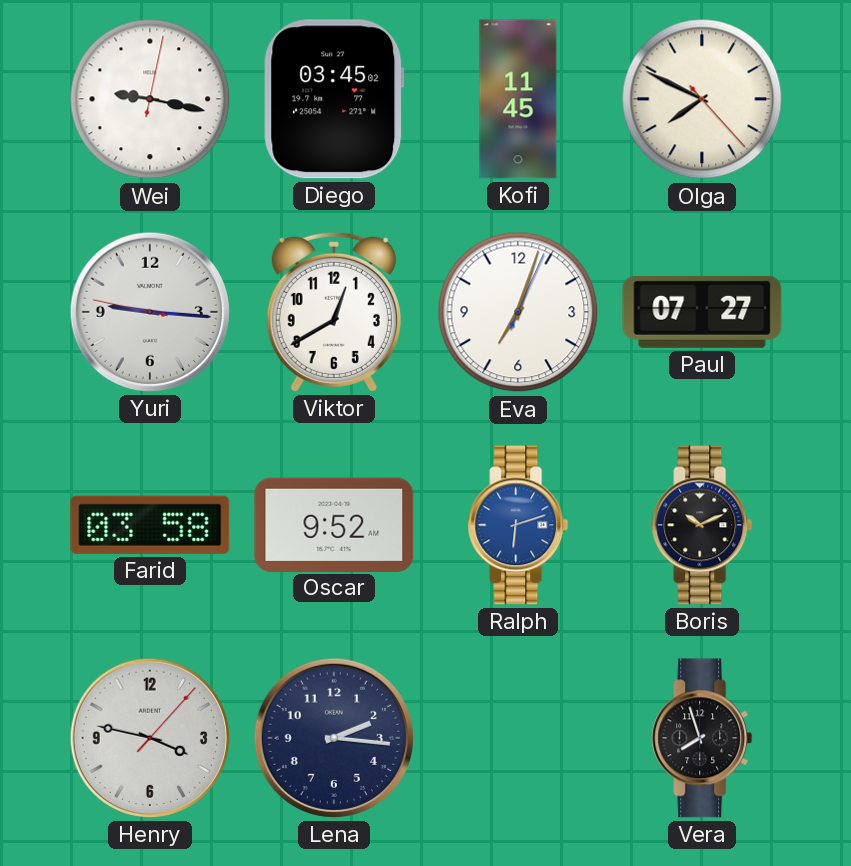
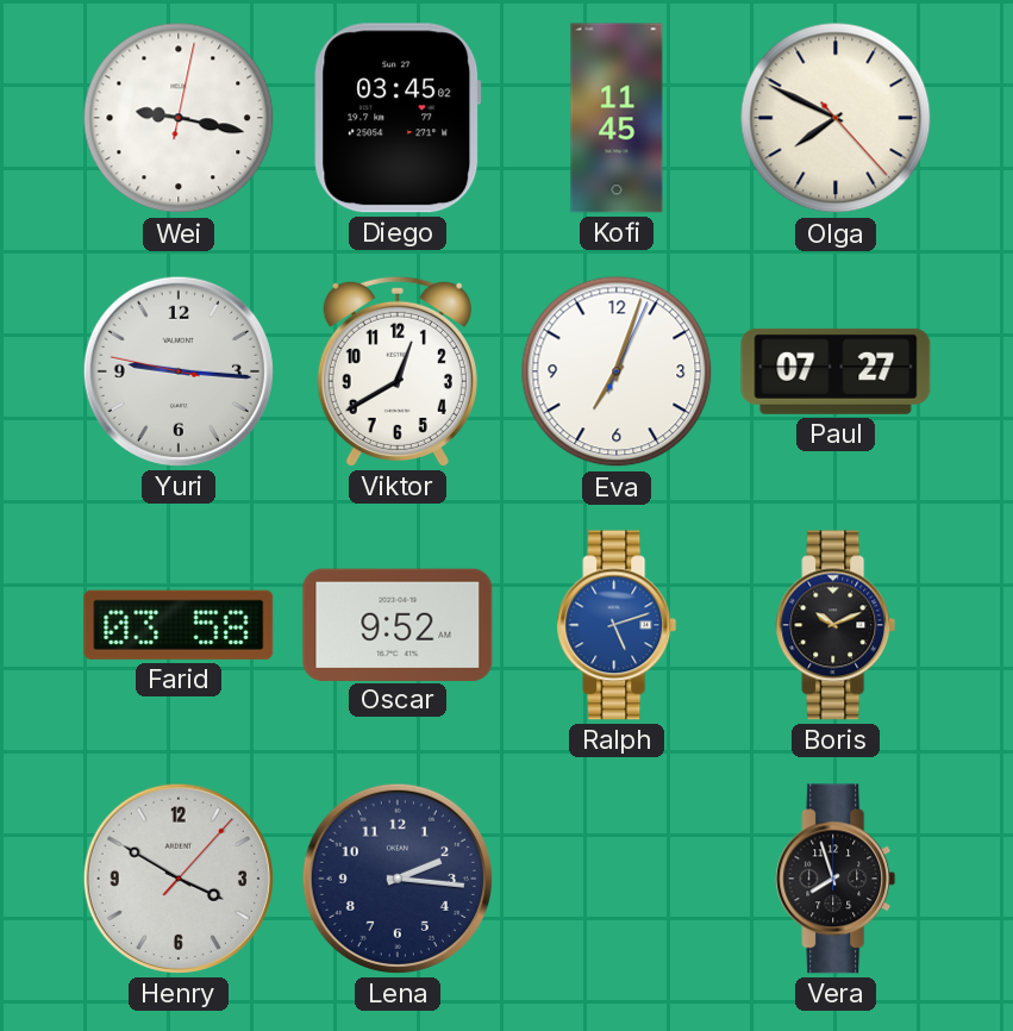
Ralph: 6:12 -> 5:12 (617, 625)
Henry: 3:47 -> 3:50 (179, 879)
